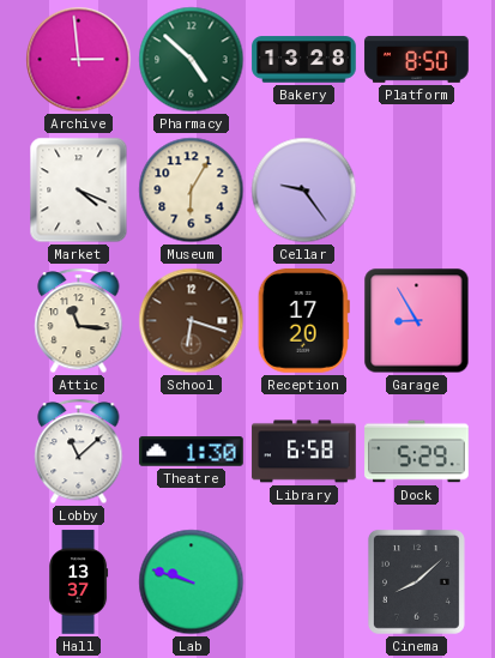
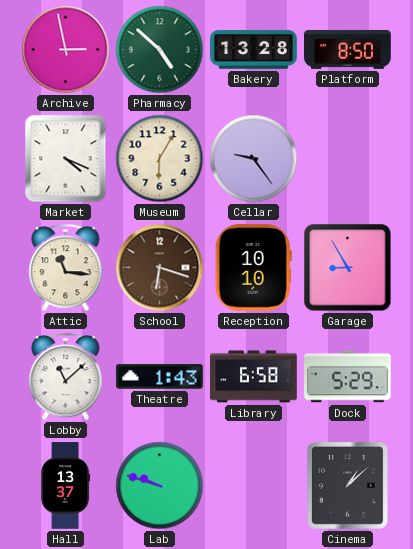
Archive: 2:59 -> 2:58 (66, 50)
Reception: 17:20 -> 10:10 (253, 268)
Theatre: 1:30 -> 1:43 (160, 377)
Cinema: 8:08 -> 1:08 (347, 485)
